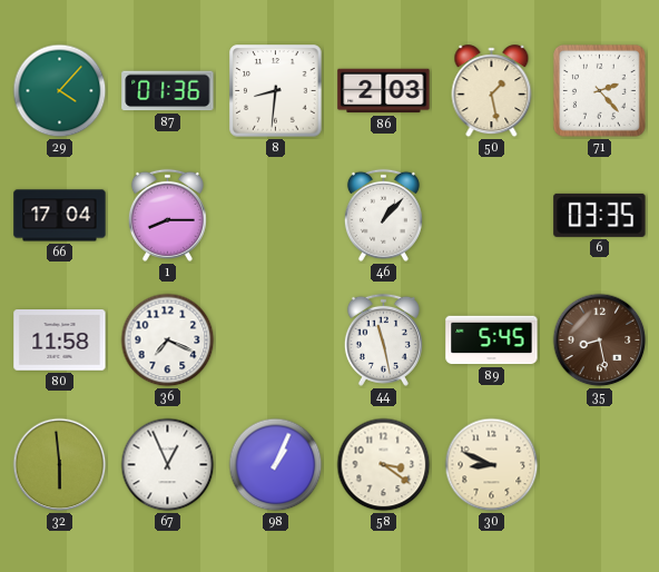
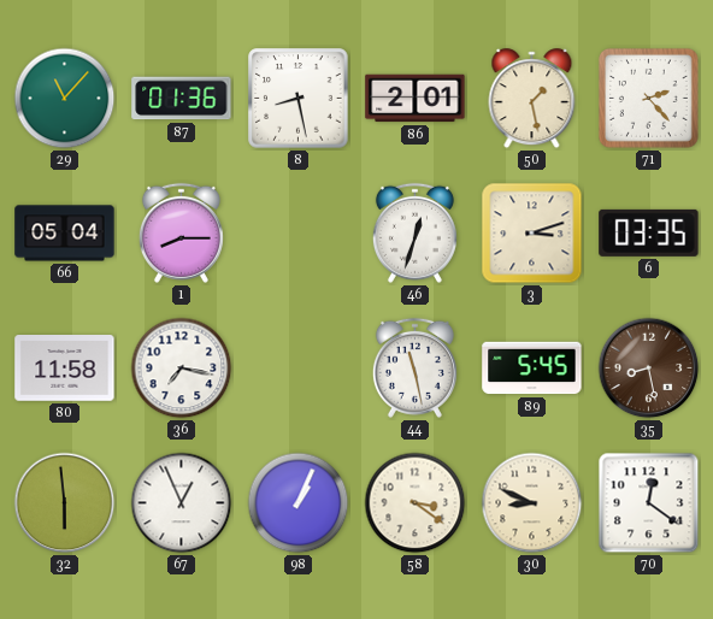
29: 4:07 -> 11:07 (65, 99)
8: 8:31 -> 8:28 (299, 99)
86: 2:03 -> 2:01 (416, 99)
66: 17:04 -> 05:04 (65, 234)
46: 1:07 -> 12:33 (414, 232)
3: none -> 3:12 (532, 234)
36: 7:19 -> 7:17 (182, 369)
70: none -> 12:21 (649, 503)
